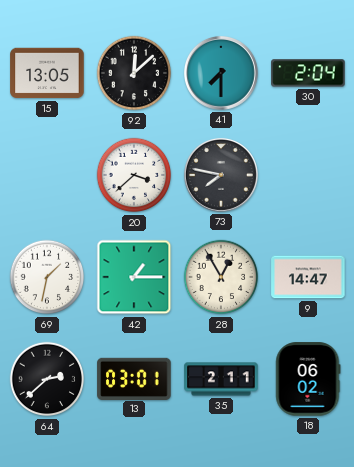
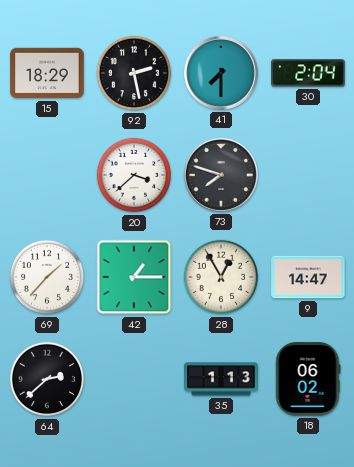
15: 13:05 -> 18:29 (47, 73)
92: 12:08 -> 2:28 (134, 73)
73: 7:47 -> 7:48 (221, 175)
69: 1:32 -> 1:37 (47, 277)
13: 03:01 -> none (134, 378)
35: 2:11 -> 1:13 (221, 379)
